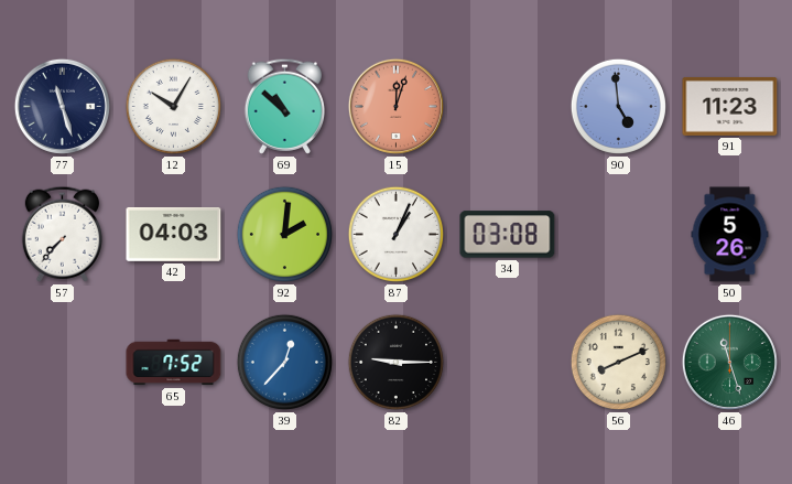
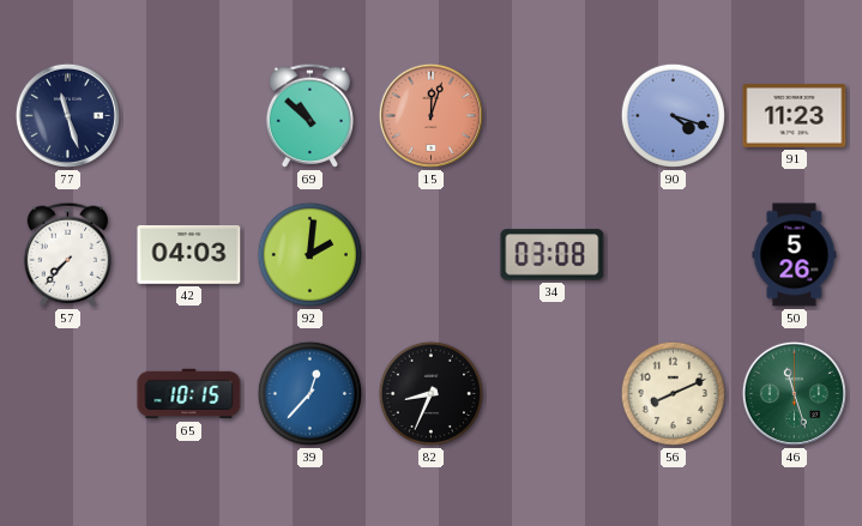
12: 10:05 -> none (173, 106)
90: 4:59 -> 4:18 (673, 115)
87: 1:04 -> none (395, 234)
65: 7:52 -> 10:15 (189, 394)
82: 9:15 -> 8:34 (430, 393)
